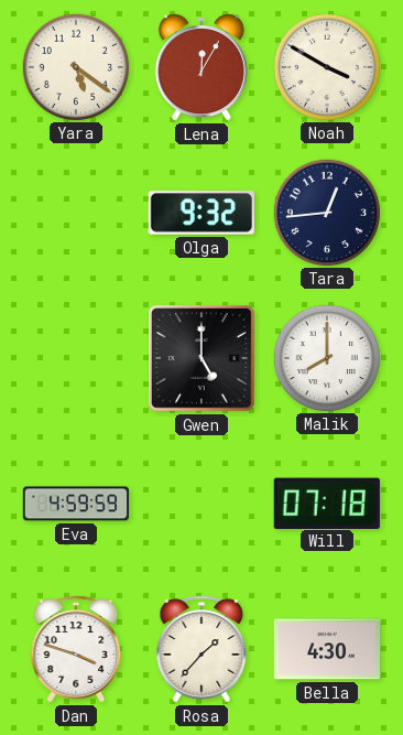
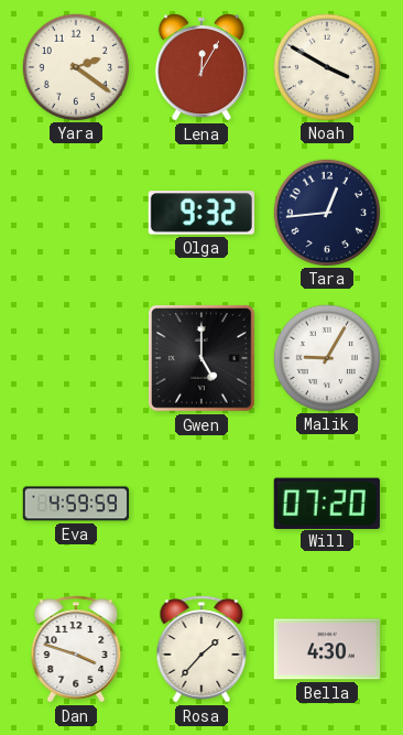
Yara: 5:21 -> 2:21 (75, 66)
Malik: 8:00 -> 9:05 (326, 357)
Will: 07:18 -> 07:20 (327, 502)
